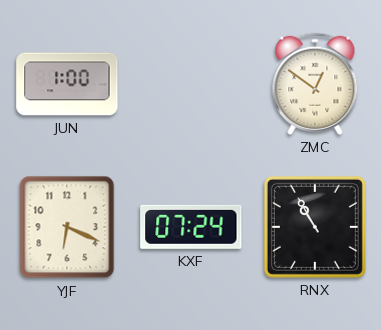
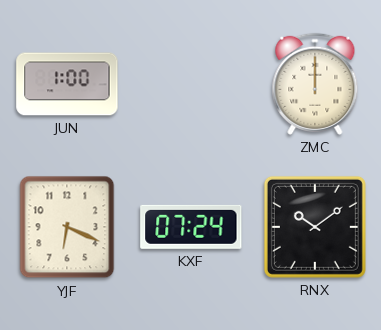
ZMC: 12:51 -> 12:00 (315, 84)
RNX: 10:55 -> 10:09 (315, 227)
